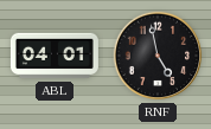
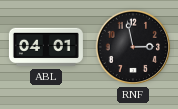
RNF: 4:58 -> 2:58 (133, 47)
